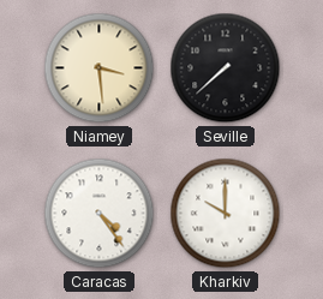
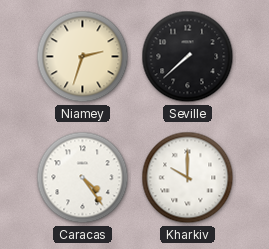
Niamey: 3:29 -> 2:33 (83, 57)
